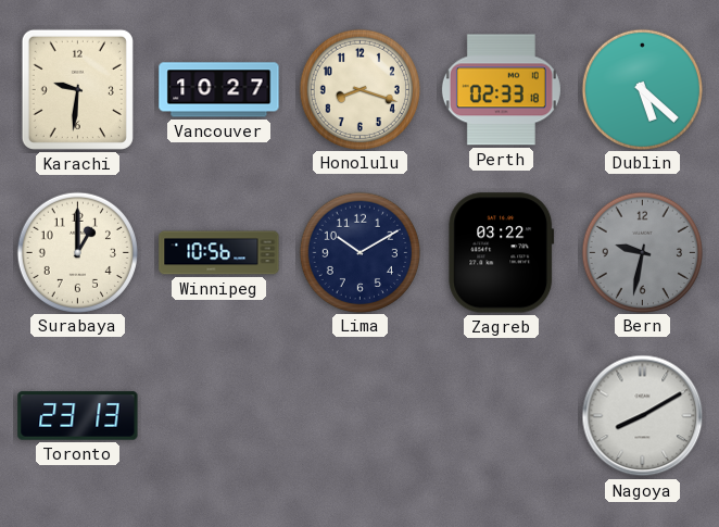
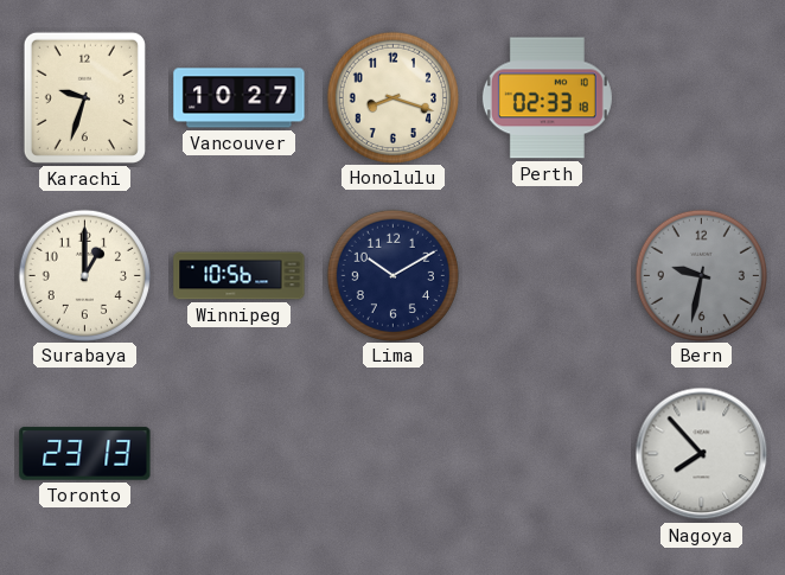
Karachi: 9:31 -> 9:33 (84, 97)
Dublin: 5:22 -> none (642, 89)
Zagreb: 03:22 -> none (502, 253)
Nagoya: 8:10 -> 7:53 (702, 454)
